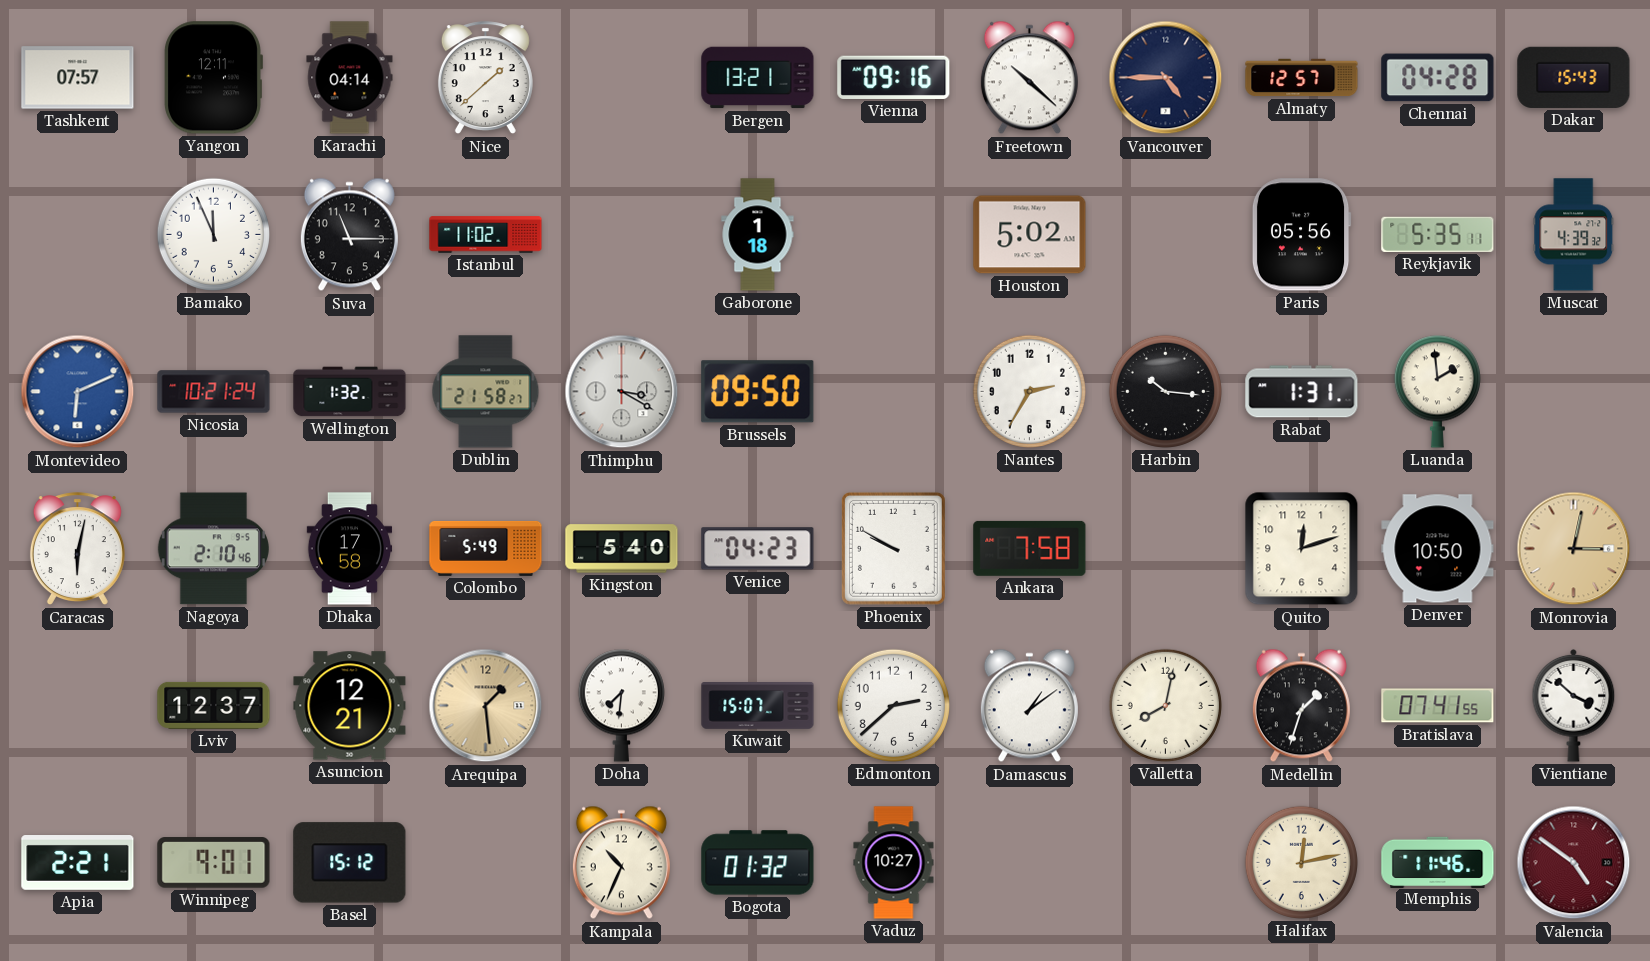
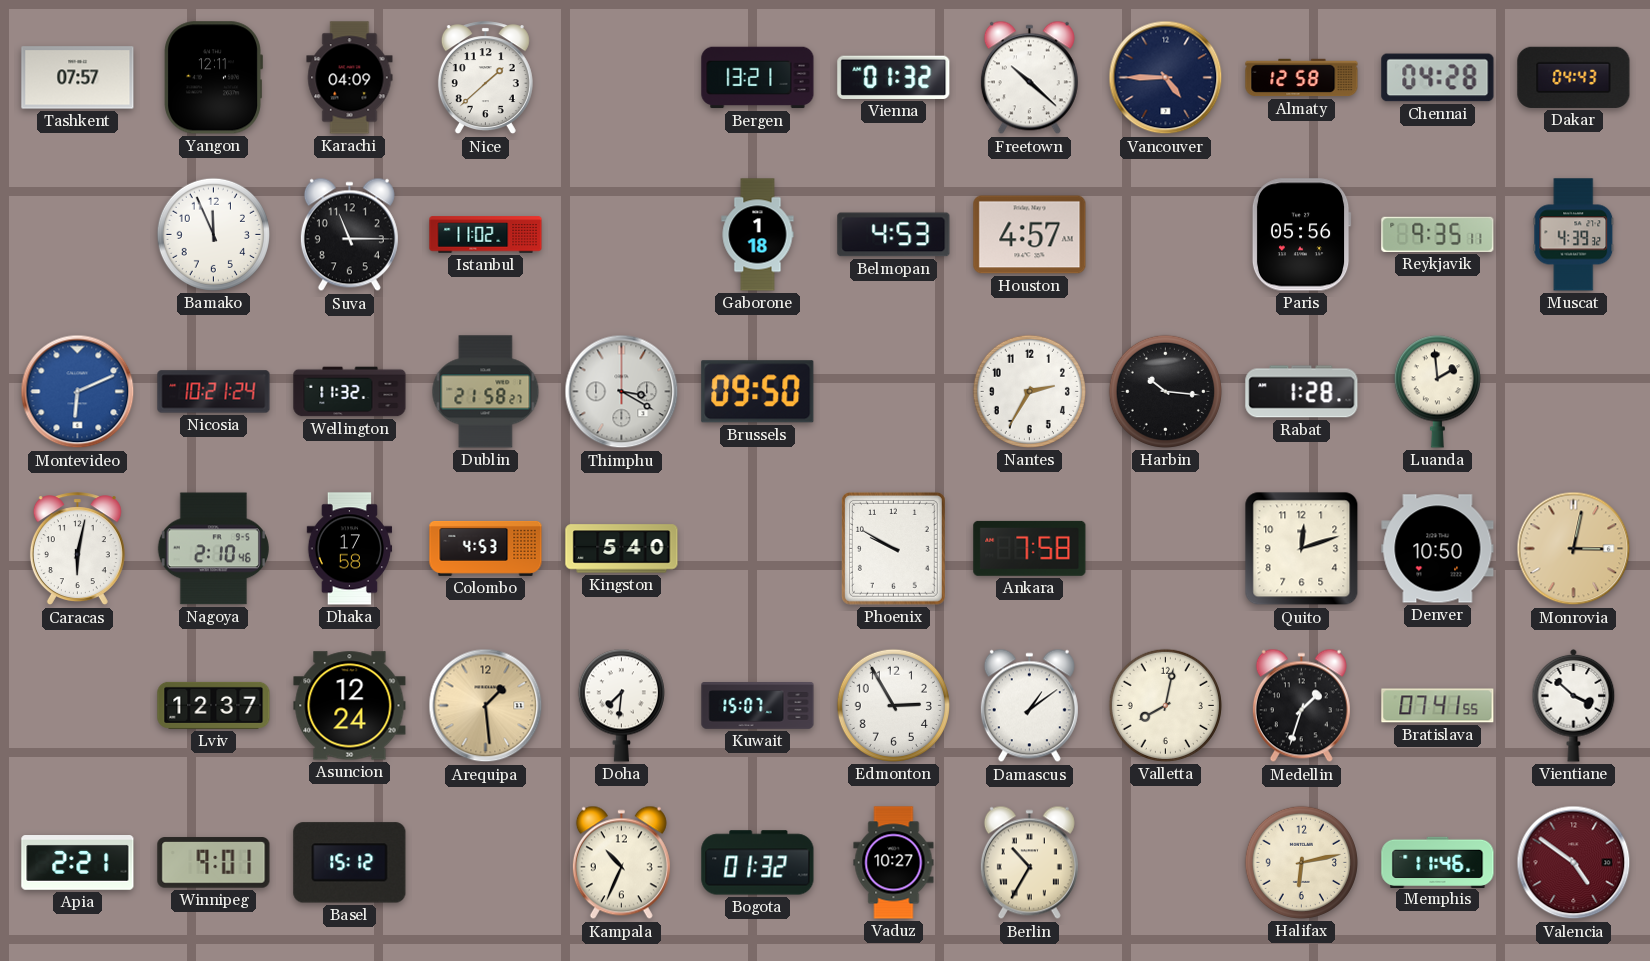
Karachi: 04:14 -> 04:09 (350, 78)
Vienna: 09:16 -> 01:32 (894, 77)
Almaty: 12:57 -> 12:58 (1302, 78)
Dakar: 15:43 -> 04:43 (1574, 77)
Belmopan: none -> 4:53 (894, 235)
Houston: 5:02 -> 4:57 (1030, 235)
Reykjavik: 5:35 -> 9:35 (1438, 234)
Wellington: 1:32 -> 11:32 (350, 392)
Rabat: 1:31 -> 1:28 (1302, 392)
Colombo: 5:49 -> 4:53 (486, 548)
Venice: 04:23 -> none (758, 549)
Asuncion: 12:21 -> 12:24 (350, 706)
Edmonton: 2:38 -> 2:55 (893, 705)
Berlin: none -> 10:35 (1029, 863)
Halifax: 12:13 -> 6:13 (1301, 862)
